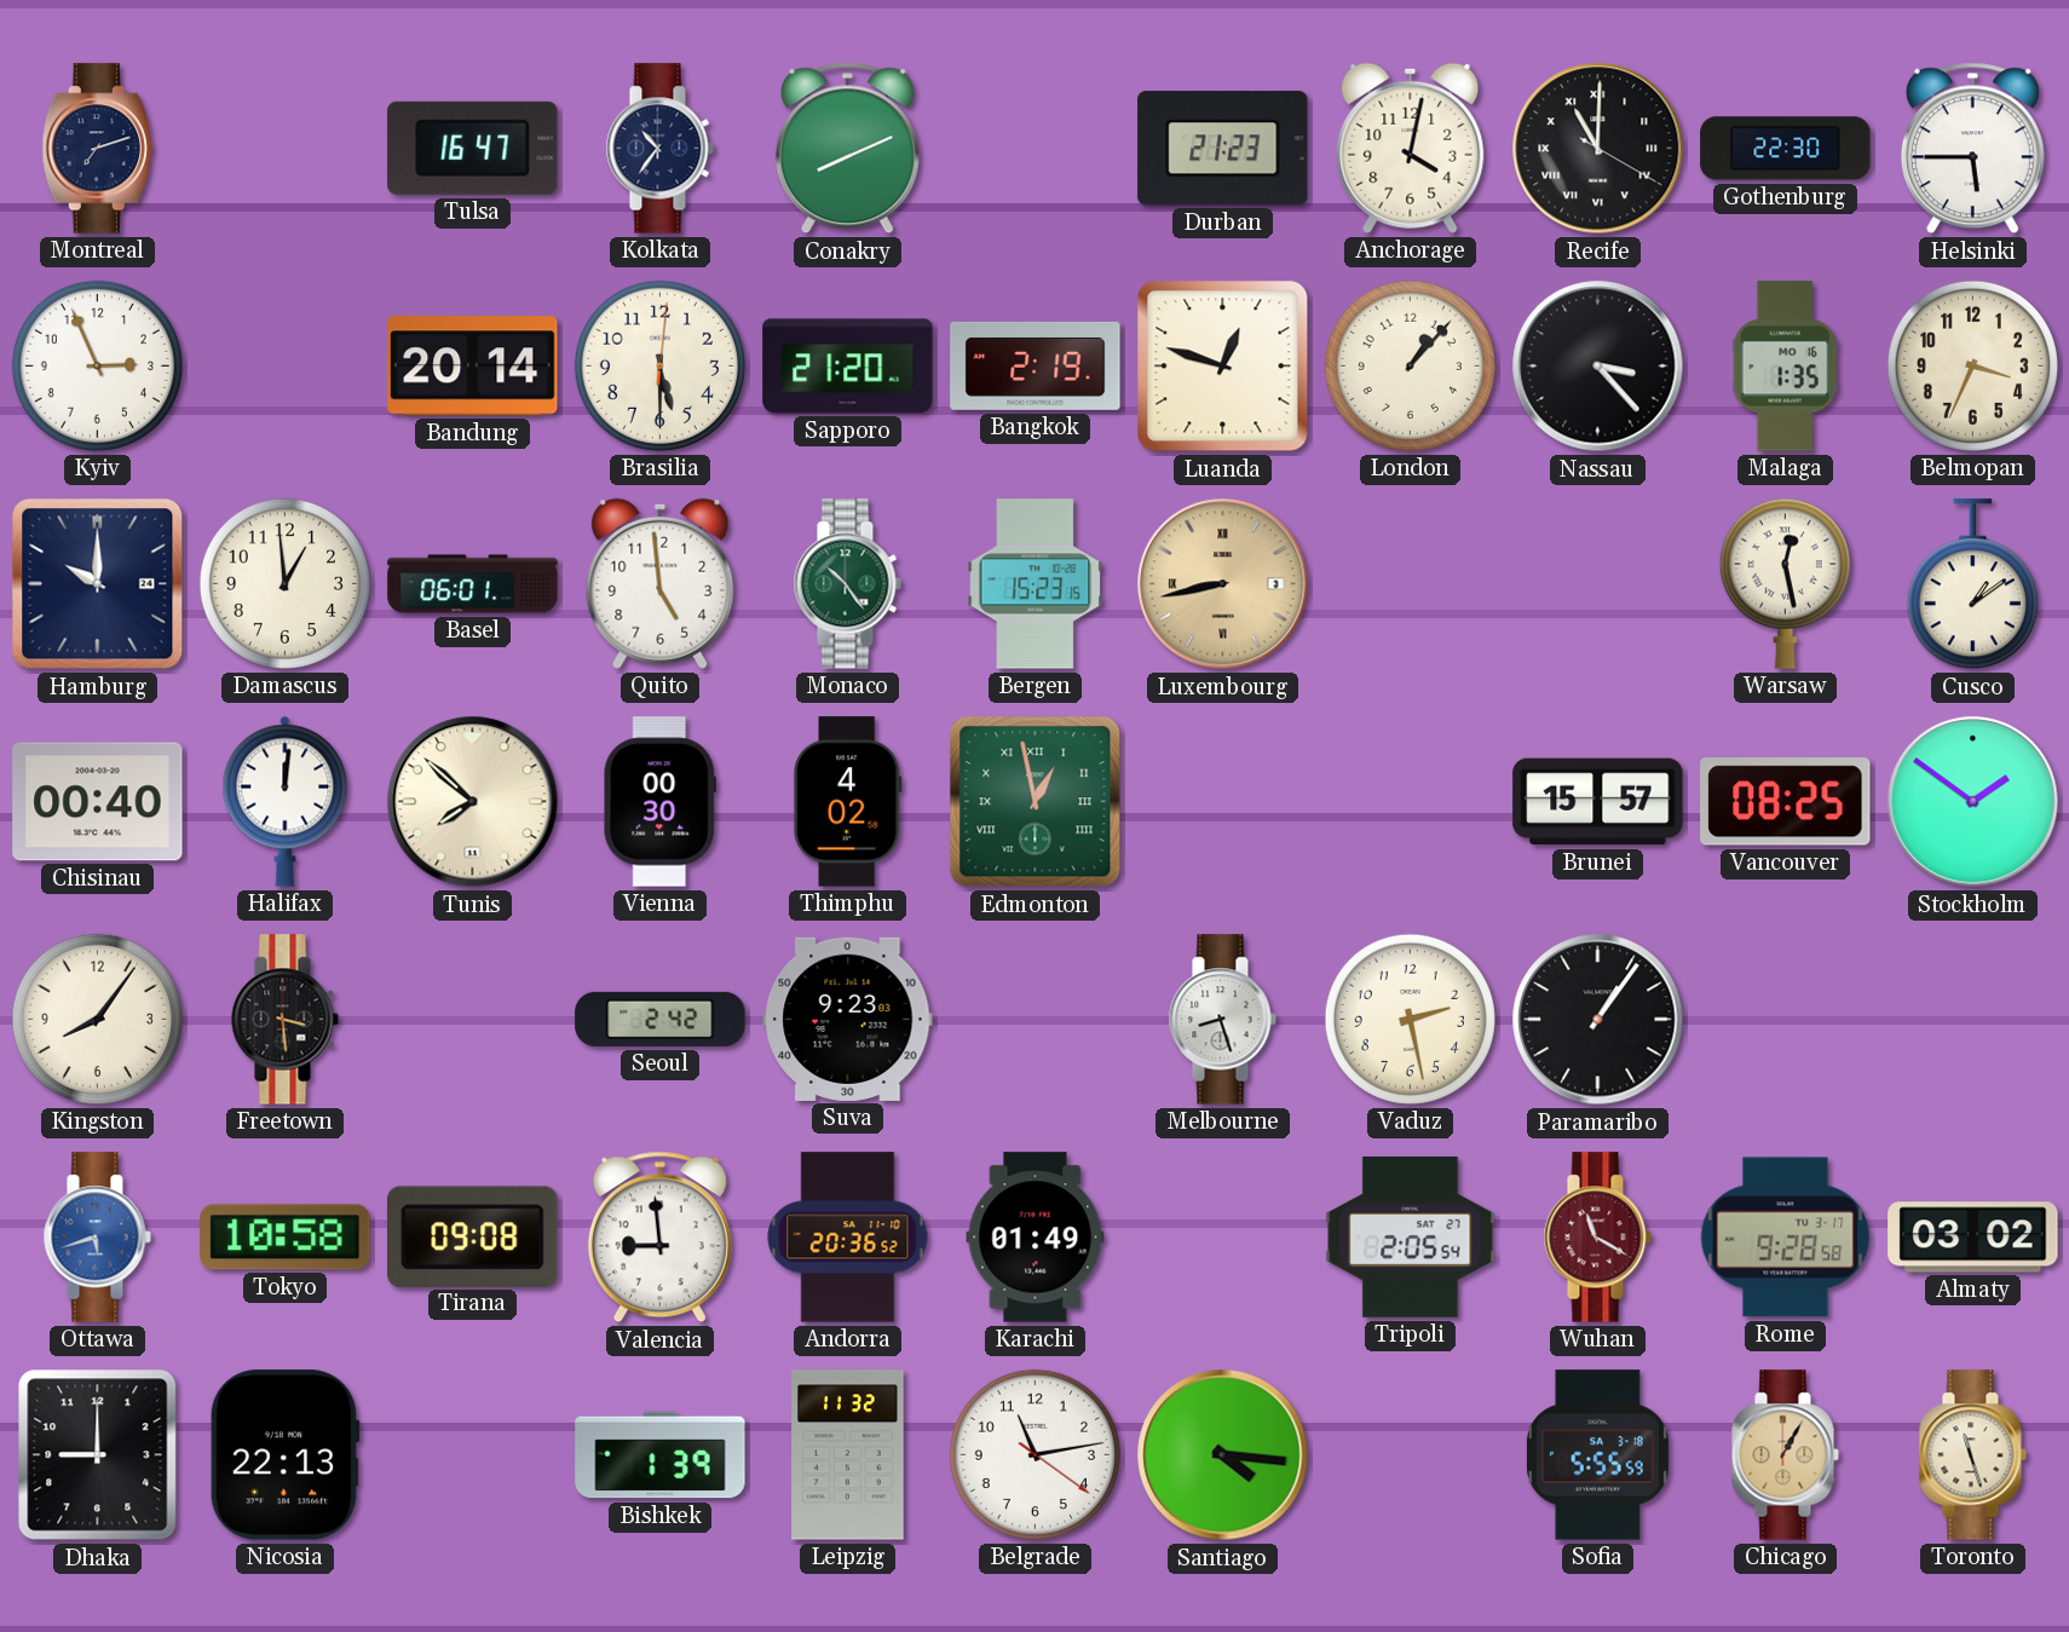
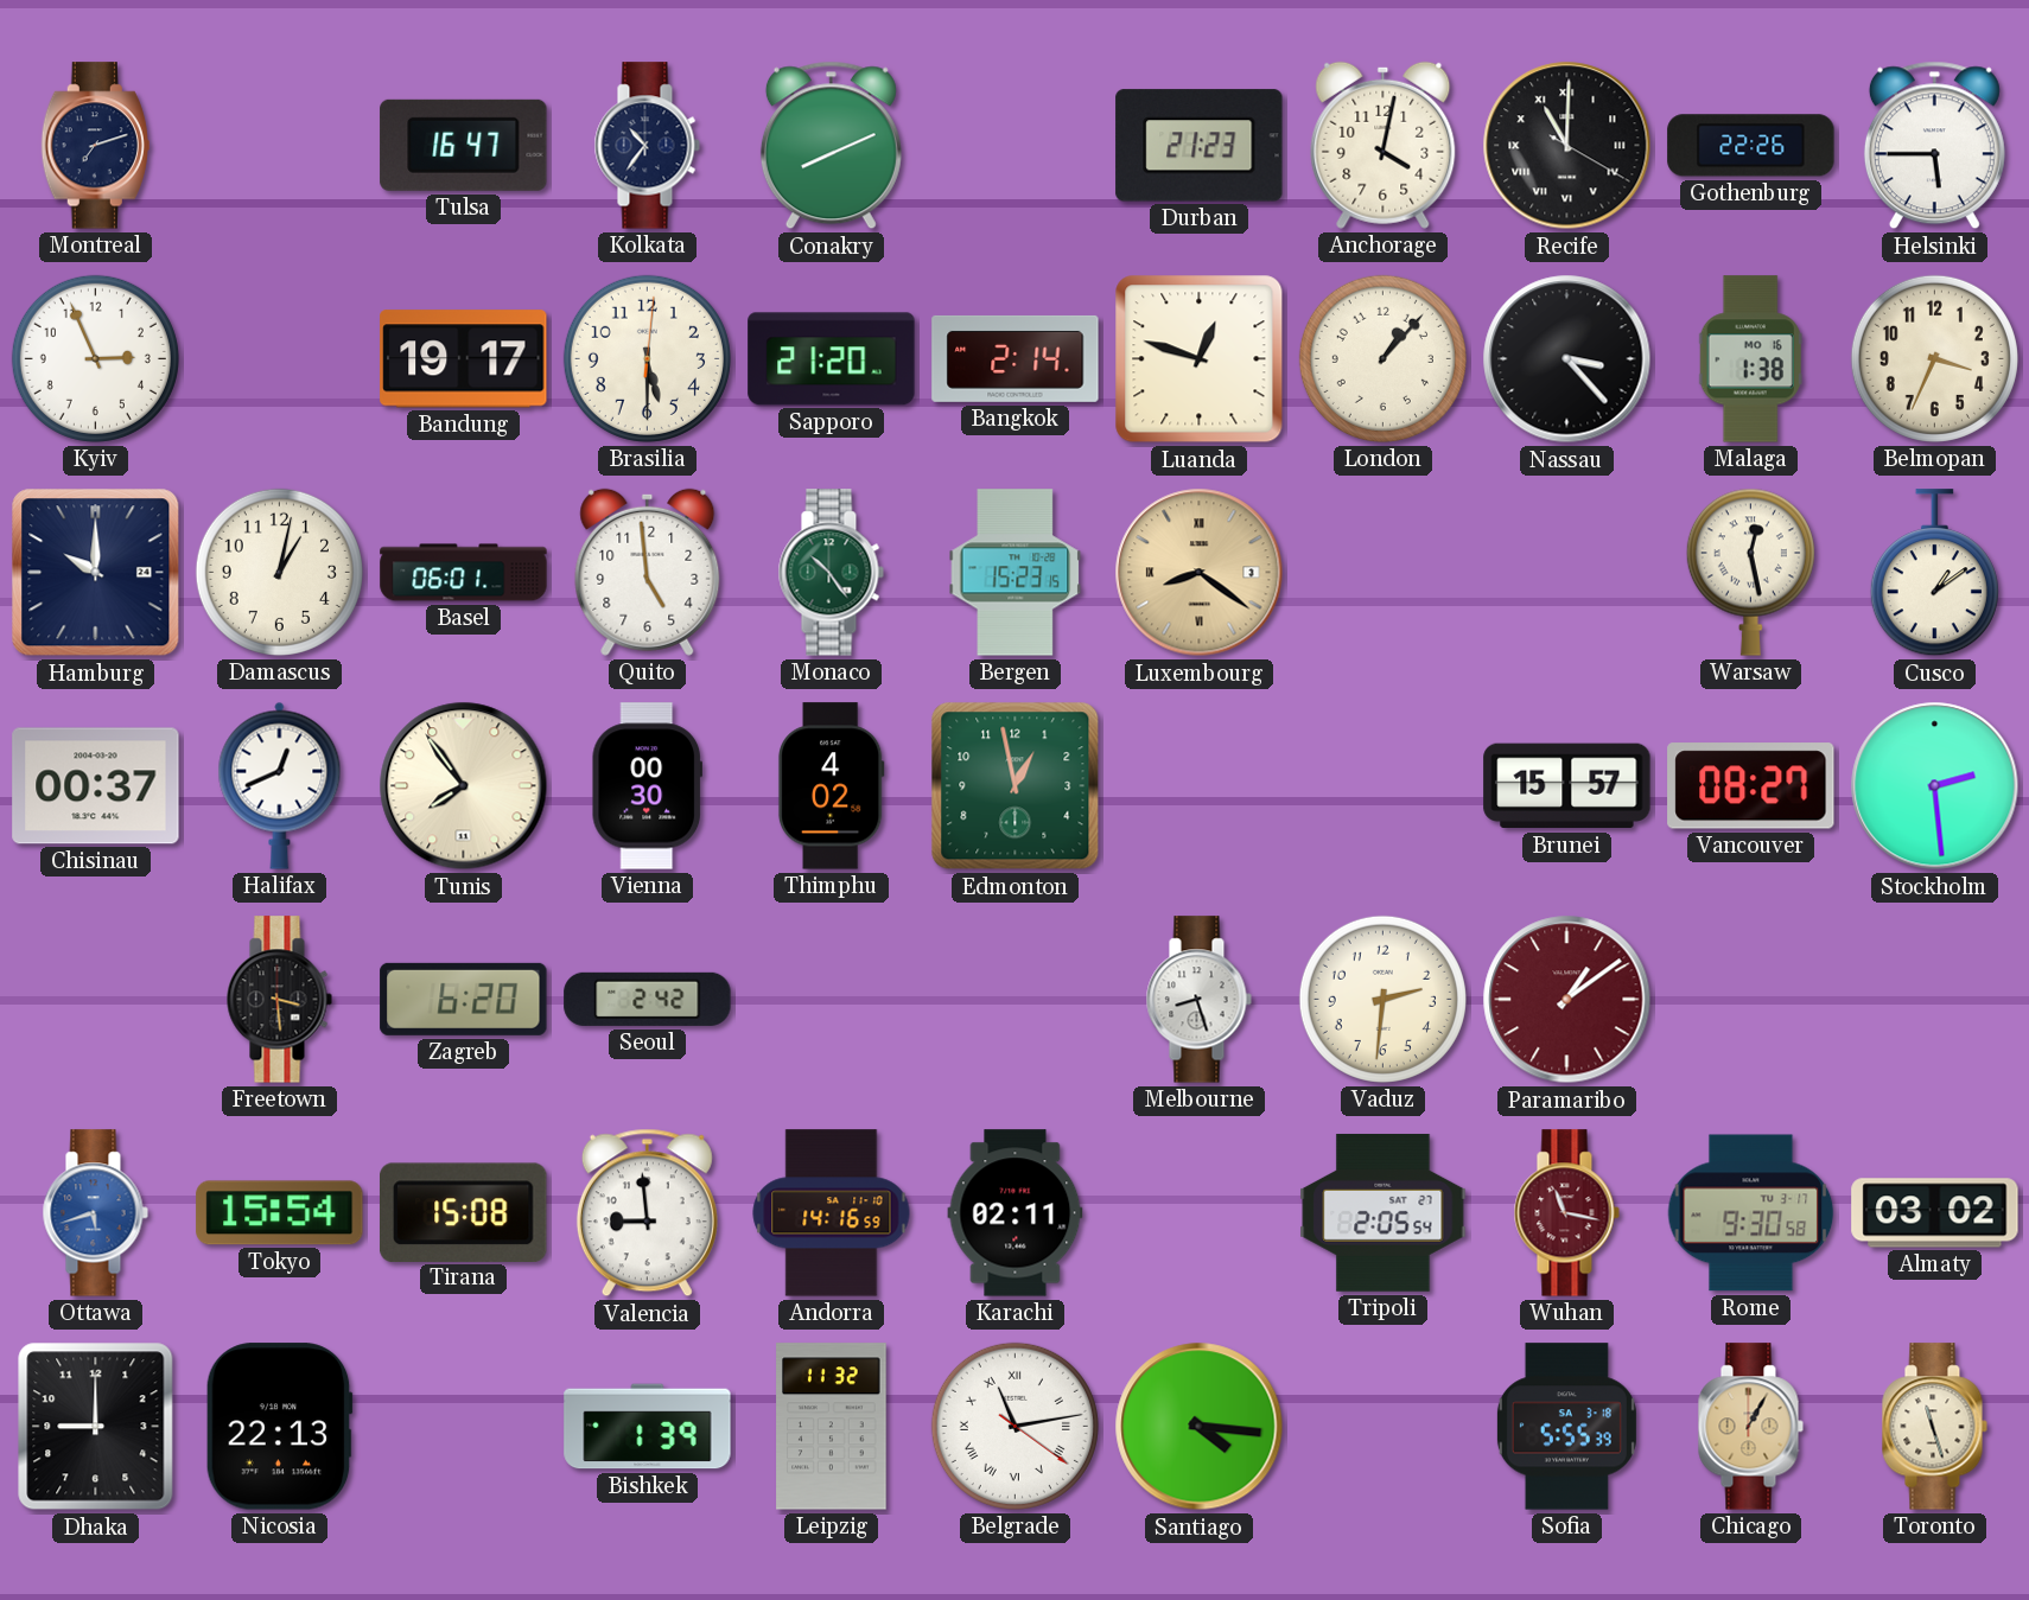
Gothenburg: 22:30 -> 22:26 (1751, 146)
Bandung: 20:14 -> 19:17 (464, 359)
Bangkok: 2:19 -> 2:14 (1016, 358)
Malaga: 1:35 -> 1:38 (1750, 359)
Damascus: 12:59 -> 1:02 (279, 572)
Luxembourg: 8:43 -> 8:21 (1200, 573)
Chisinau: 00:40 -> 00:37 (96, 786)
Halifax: 12:01 -> 12:41 (280, 785)
Tunis: 7:52 -> 7:54 (464, 786)
Edmonton numerals: Roman -> Arabic (1016, 786)
Vancouver: 08:25 -> 08:27 (1751, 786)
Stockholm: 1:51 -> 2:29 (1935, 786)
Kingston: 8:06 -> none (97, 1019)
Zagreb: none -> 6:20 (464, 999)
Suva: 9:23 -> none (848, 1019)
Vaduz: 2:28 -> 2:31 (1382, 999)
Paramaribo: 1:06 -> 1:09 (1567, 1000)
Paramaribo dial: black -> burgundy (1567, 1000)
Tokyo: 10:58 -> 15:54 (280, 1213)
Tirana: 09:08 -> 15:08 (464, 1212)
Andorra: 20:36 -> 14:16 (832, 1213)
Karachi: 01:49 -> 02:11 (1016, 1213)
Wuhan: 11:20 -> 11:17 (1566, 1213)
Rome: 9:28 -> 9:30 (1751, 1213)
Belgrade numerals: Arabic -> Roman (1014, 1426)
Sofia: 5:55:59 -> 5:55:39 (1566, 1427)
